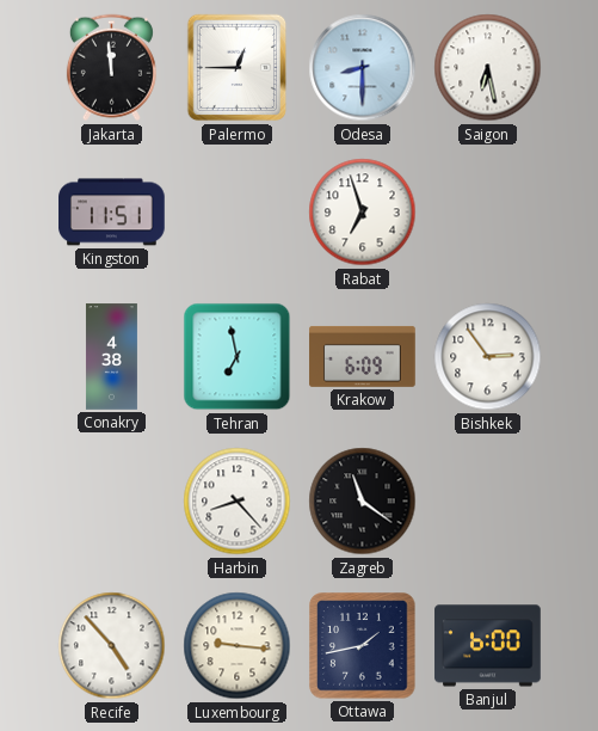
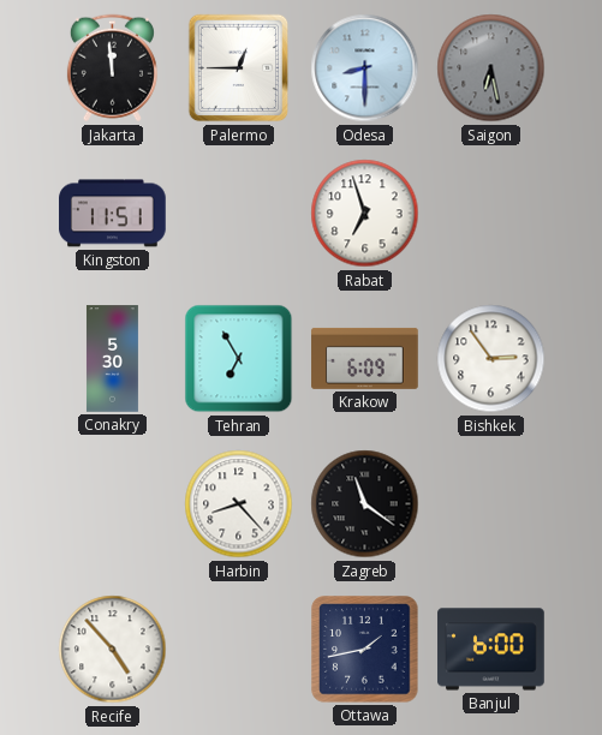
Saigon dial: white -> grey (491, 68)
Conakry: 4:38 -> 5:30 (112, 359)
Tehran: 6:58 -> 6:55 (239, 359)
Luxembourg: 9:16 -> none (238, 646)
